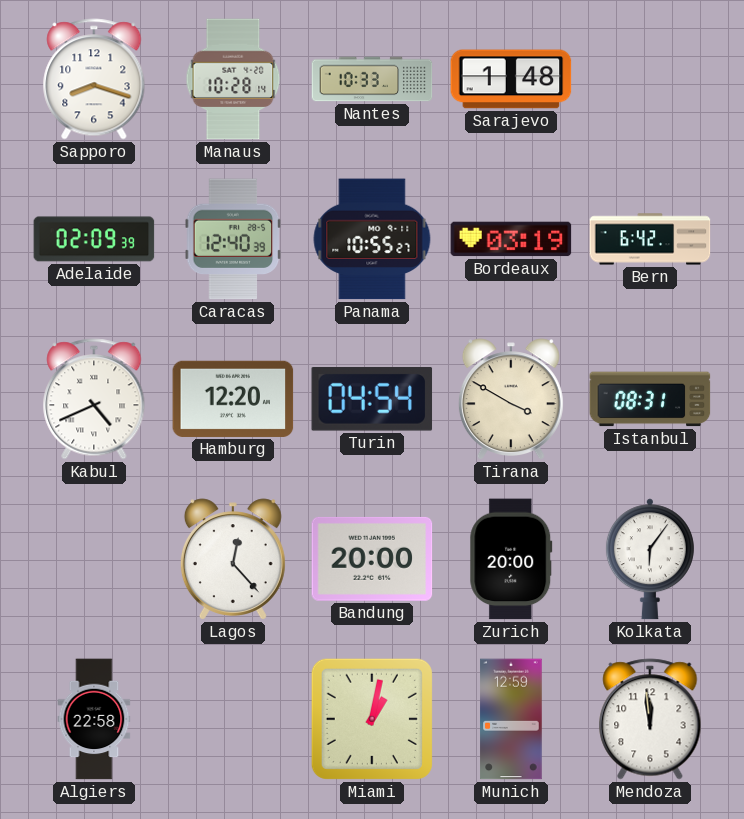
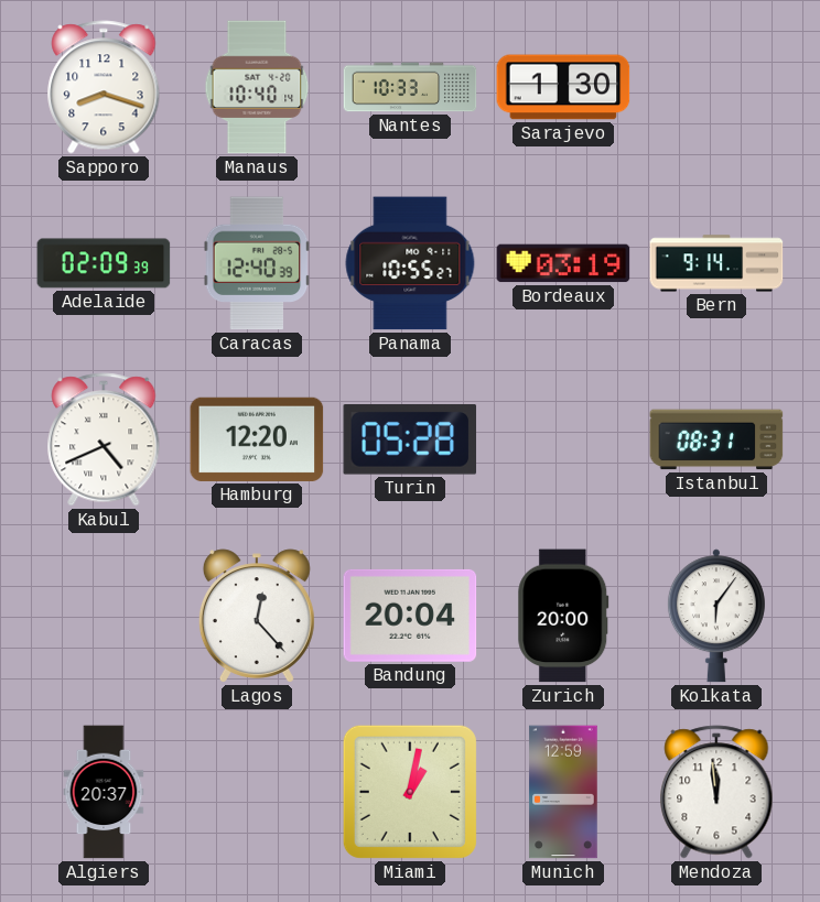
Manaus: 10:28 -> 10:40 (257, 87)
Sarajevo: 1:48 -> 1:30 (563, 87)
Bern: 6:42 -> 9:14 (716, 263)
Turin: 04:54 -> 05:28 (410, 441)
Tirana: 3:50 -> none (511, 399)
Bandung: 20:00 -> 20:04 (410, 616)
Algiers: 22:58 -> 20:37 (104, 792)
